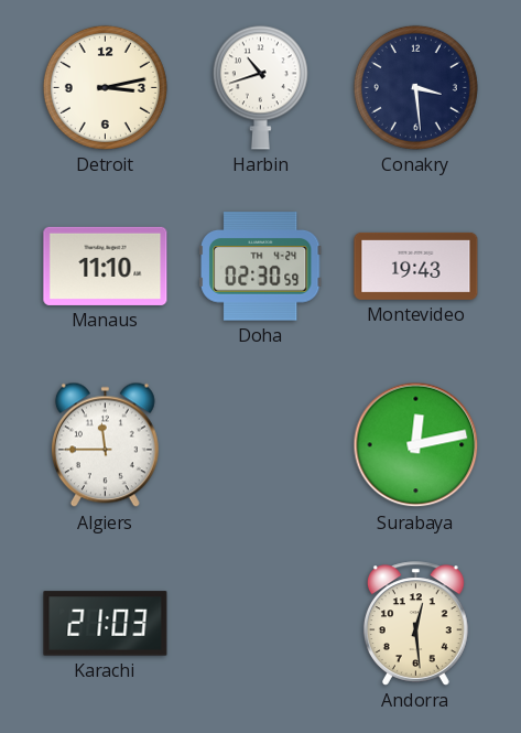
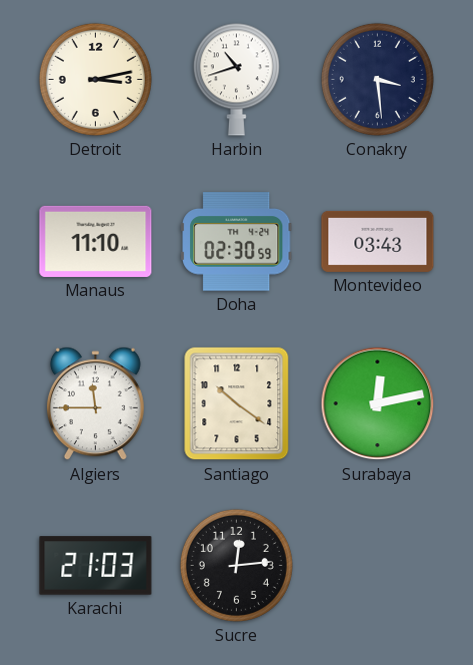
Montevideo: 19:43 -> 03:43 (378, 241)
Santiago: none -> 10:21 (237, 404)
Sucre: none -> 12:14 (236, 565)
Andorra: 12:29 -> none (415, 624)
